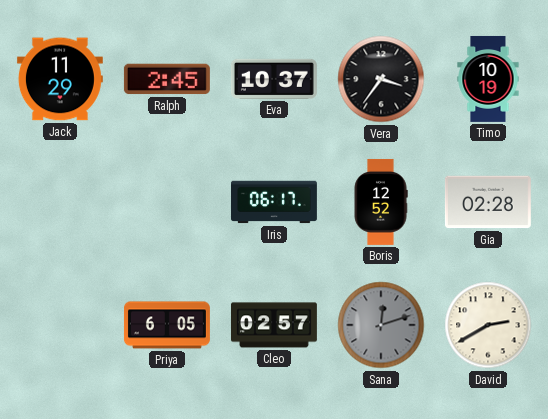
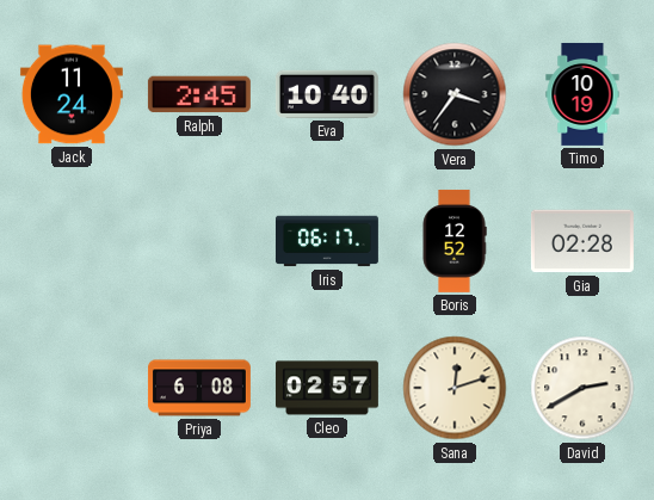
Jack: 11:29 -> 11:24 (72, 94)
Eva: 10:37 -> 10:40 (327, 94)
Priya: 6:05 -> 6:08 (199, 388)
Sana dial: grey -> cream (455, 388)
